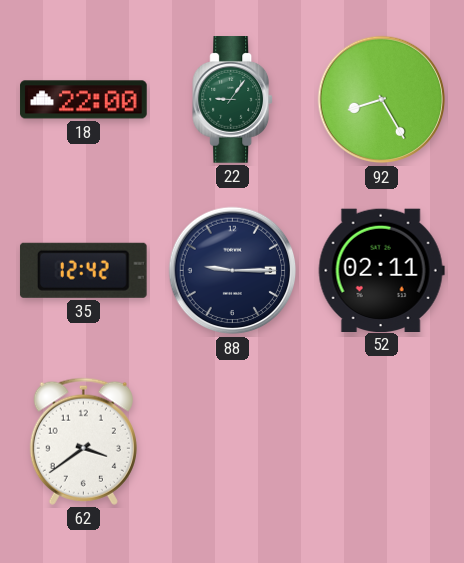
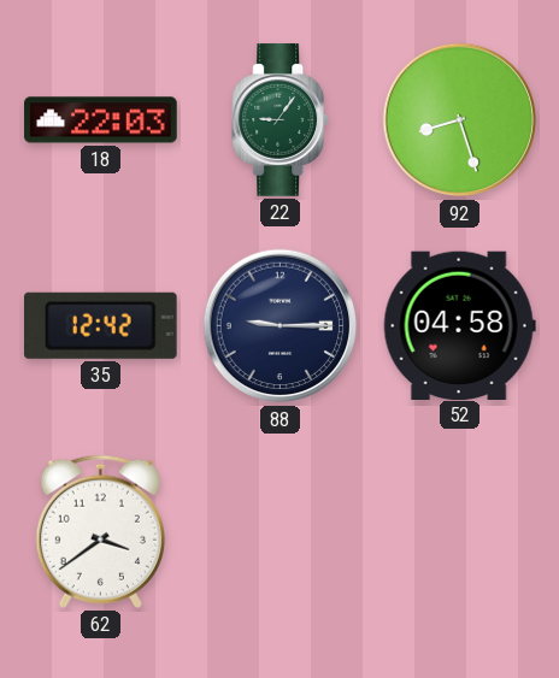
18: 22:00 -> 22:03 (101, 120)
92: 8:25 -> 8:27 (460, 120)
52: 02:11 -> 04:58 (459, 325)
